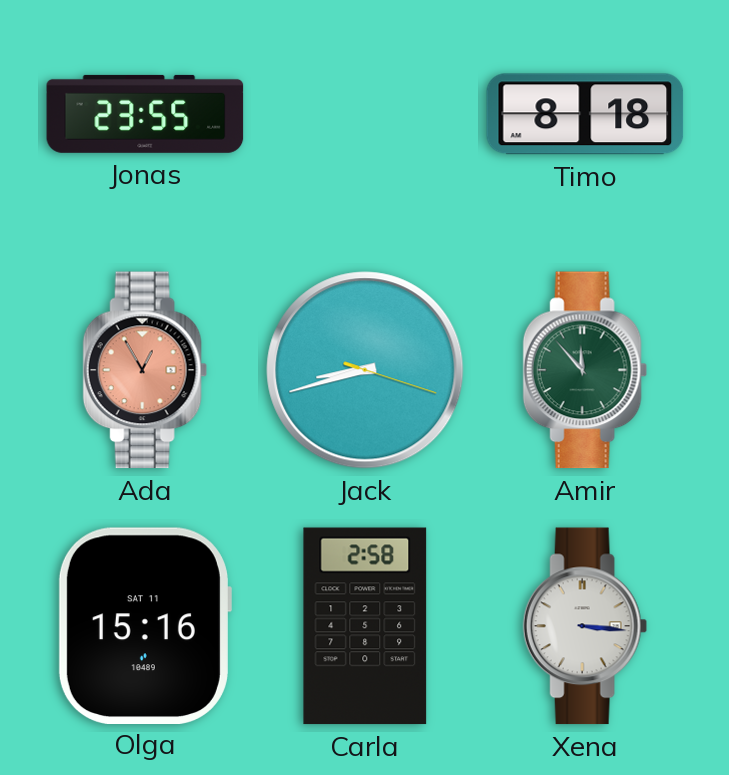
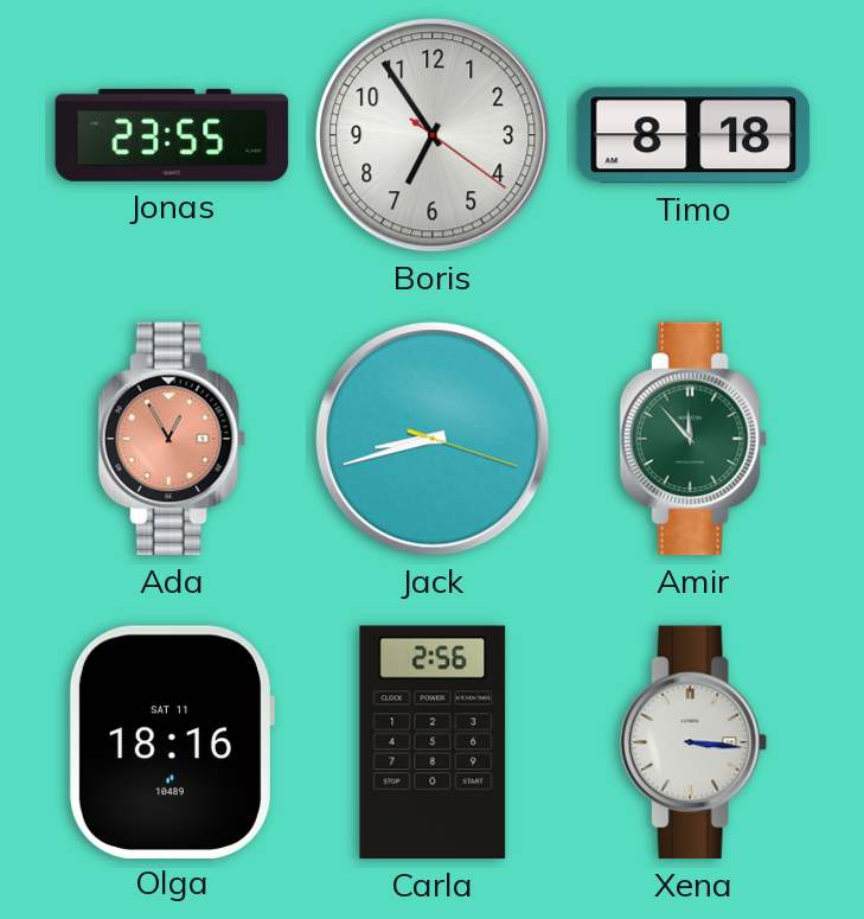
Boris: none -> 6:54 (433, 135)
Olga: 15:16 -> 18:16 (171, 741)
Carla: 2:58 -> 2:56 (433, 742)
